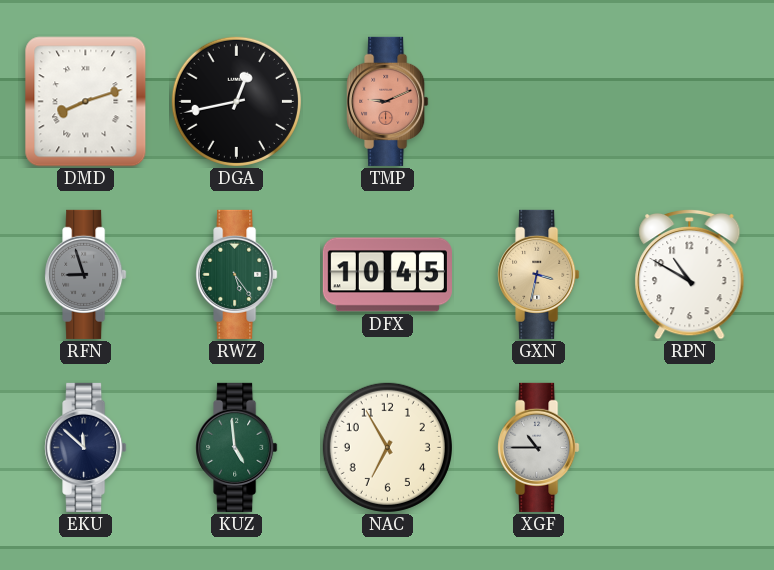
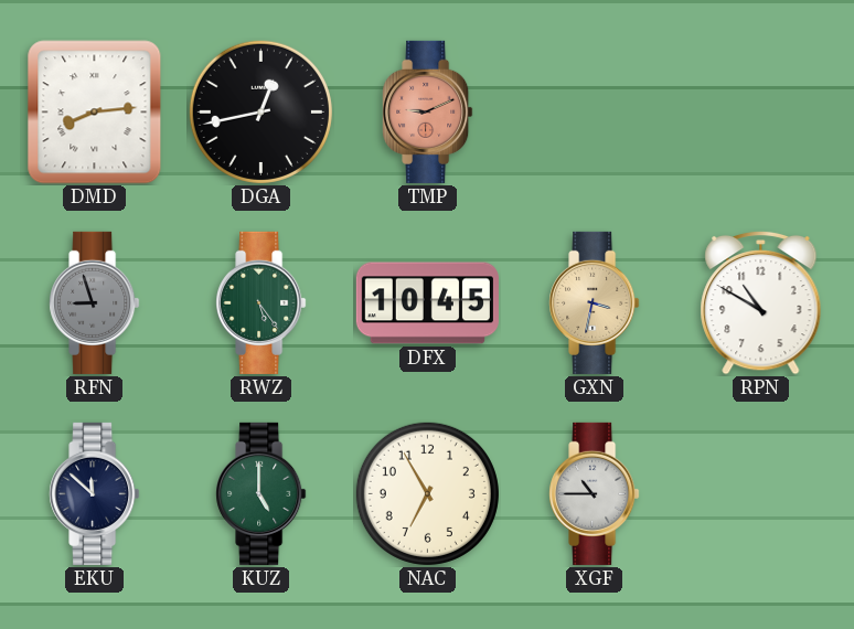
DMD: 8:12 -> 8:14 (95, 113)
KUZ: 4:59 -> 5:00 (261, 493)
